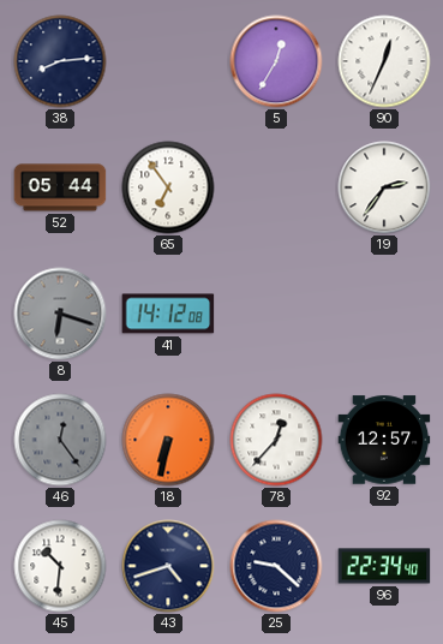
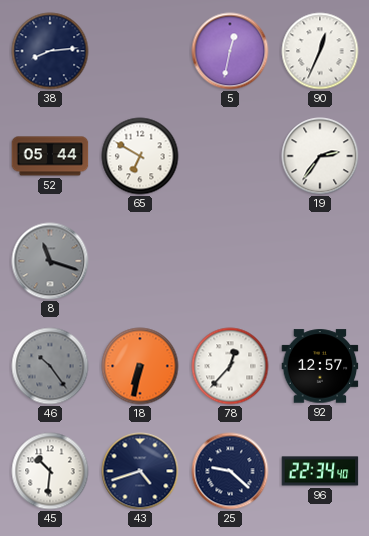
5: 12:35 -> 12:32 (230, 51)
65: 6:54 -> 6:50 (140, 156)
8: 6:18 -> 11:18 (50, 261)
41: 14:12 -> none (168, 314)
46: 12:24 -> 10:24 (50, 366)
